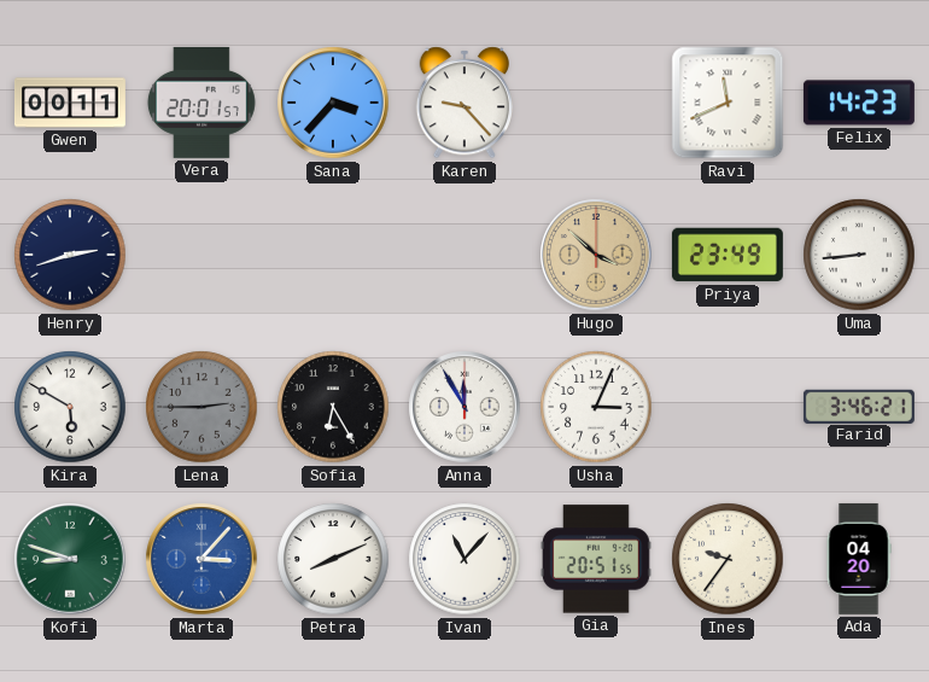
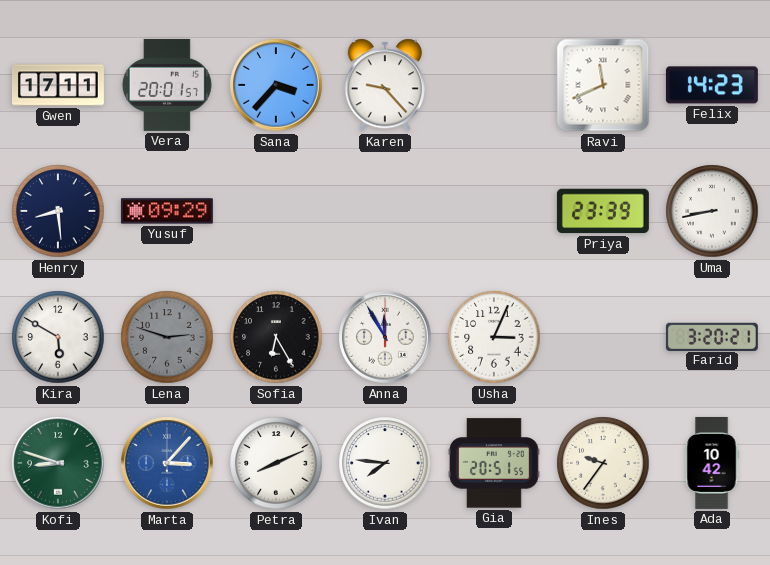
Gwen: 00:11 -> 17:11 (58, 85)
Henry: 2:42 -> 8:29 (58, 211)
Yusuf: none -> 09:29 (167, 211)
Hugo: 3:52 -> none (596, 255)
Priya: 23:49 -> 23:39 (603, 211)
Uma: 8:44 -> 8:43 (712, 211)
Lena: 2:45 -> 2:48 (167, 337)
Farid: 3:46 -> 3:20 (712, 336)
Ivan: 11:07 -> 7:46 (385, 463)
Ada: 04:20 -> 10:42 (712, 463)
